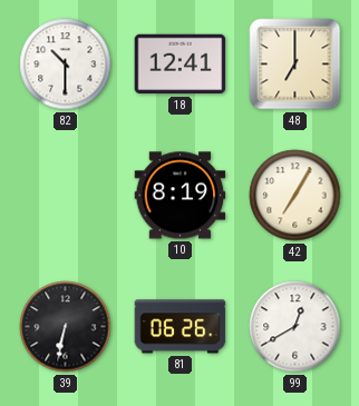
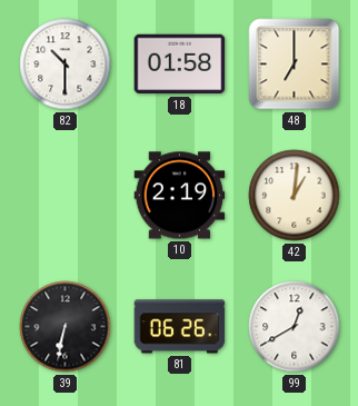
18: 12:41 -> 01:58 (180, 65)
10: 8:19 -> 2:19 (180, 196)
42: 7:05 -> 1:01 (295, 196)
